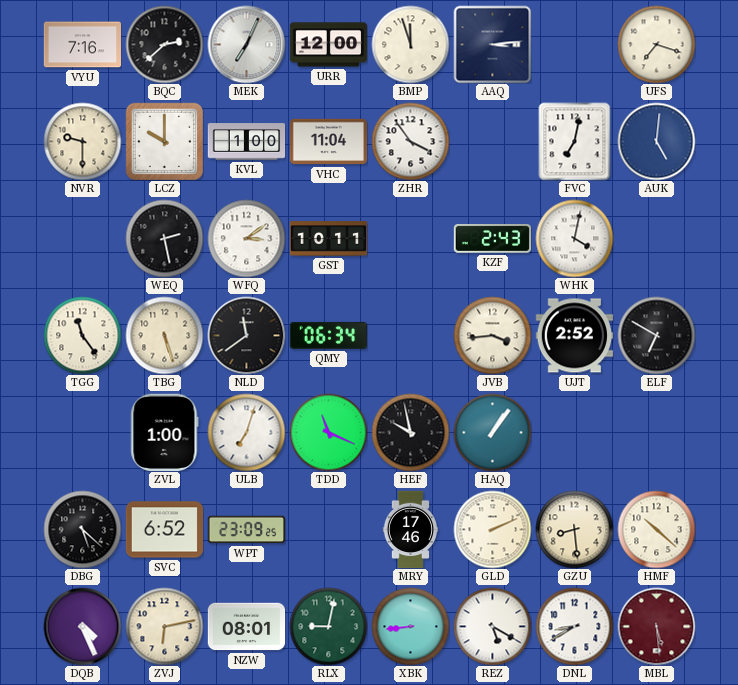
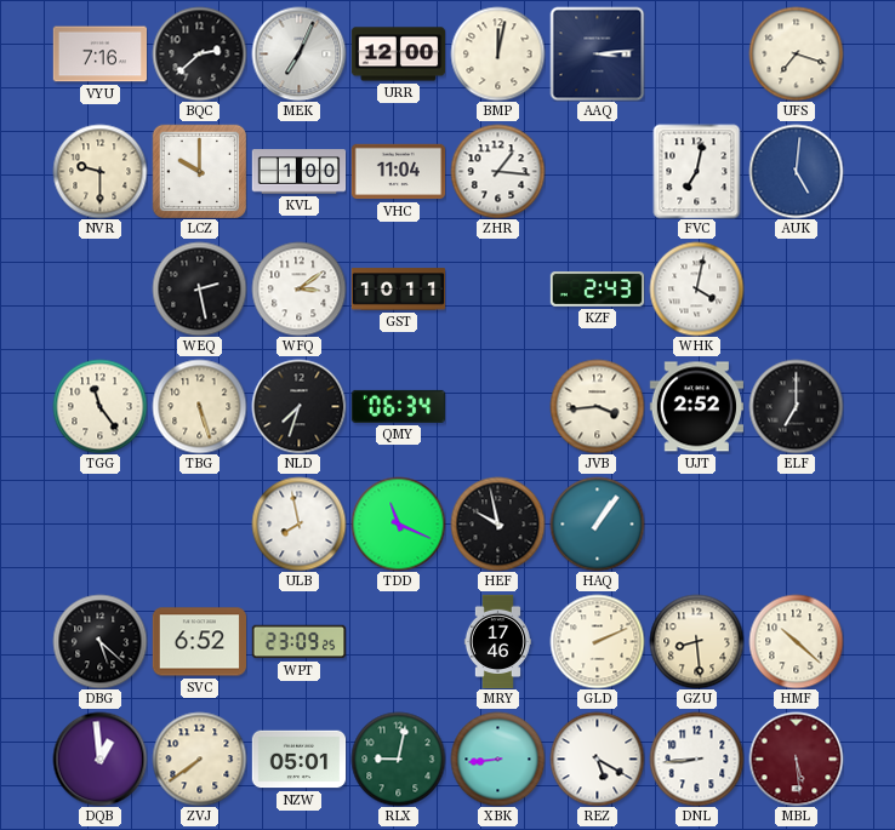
BMP: 11:57 -> 12:02 (497, 53)
ZHR: 3:54 -> 1:16 (497, 171)
NLD: 11:39 -> 7:33 (298, 406)
ELF: 6:50 -> 7:00 (796, 406)
ZVL: 1:00 -> none (165, 432)
ULB: 7:03 -> 7:58 (298, 523)
DQB: 4:26 -> 12:59 (99, 759)
ZVJ: 6:13 -> 7:39 (199, 759)
NZW: 08:01 -> 05:01 (298, 760)
DNL: 8:40 -> 8:44 (696, 759)
